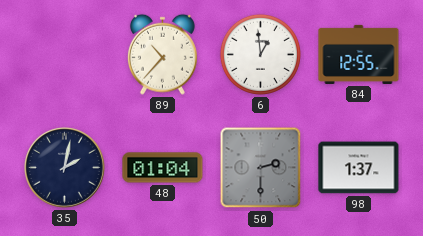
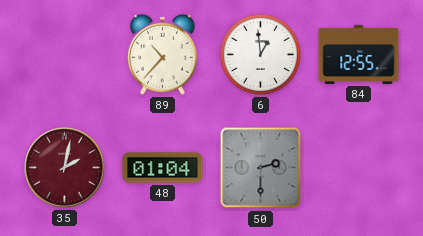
35 dial: navy -> burgundy (65, 168)
98: 1:37 -> none (359, 168)
